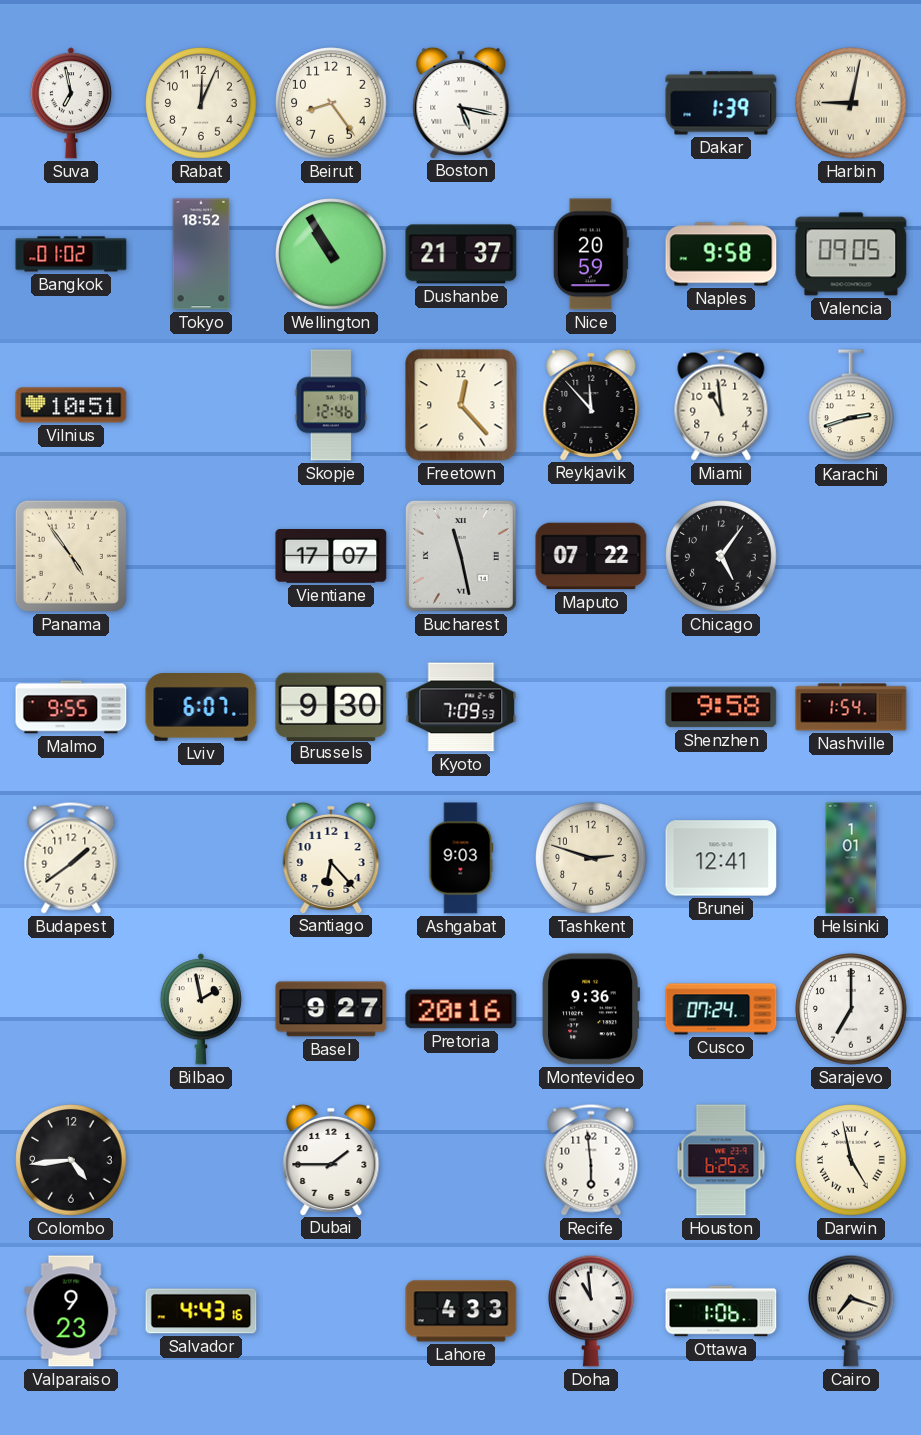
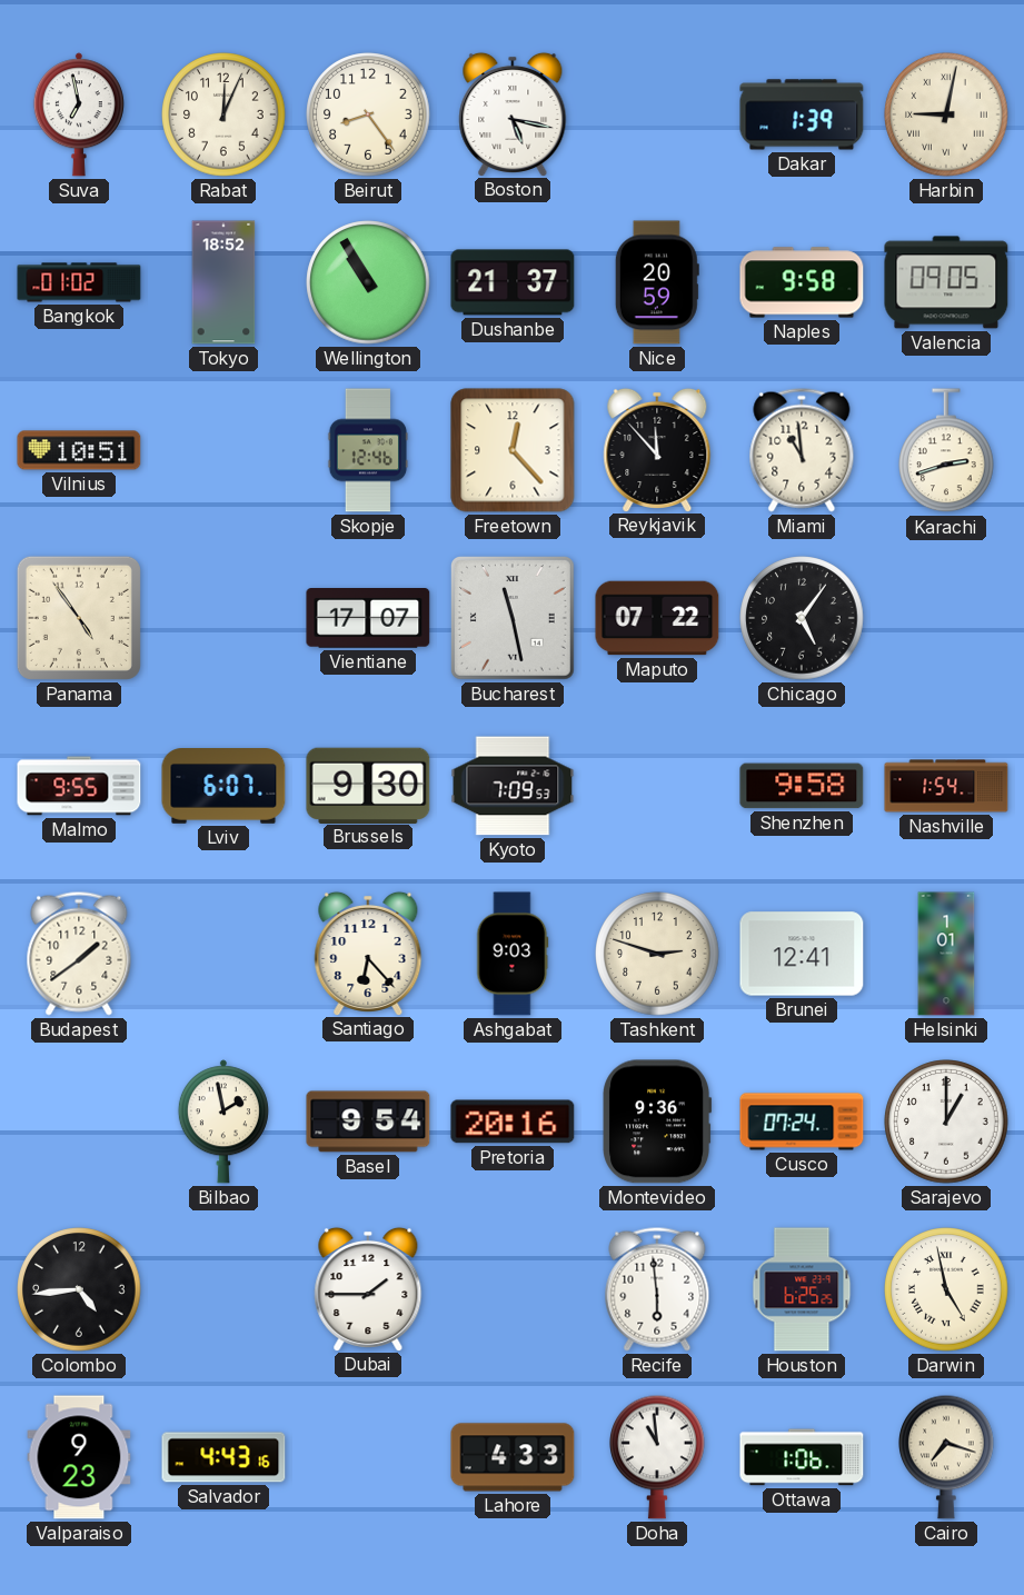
Basel: 9:27 -> 9:54 (368, 1122)
Sarajevo: 7:00 -> 1:00 (946, 1122)
